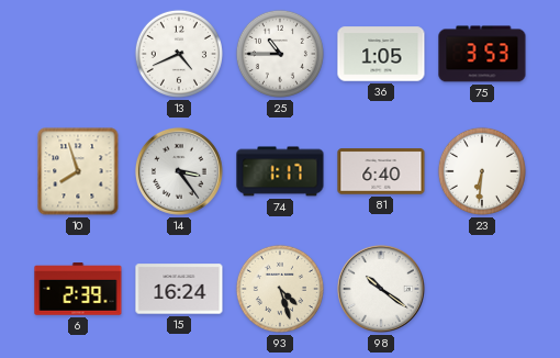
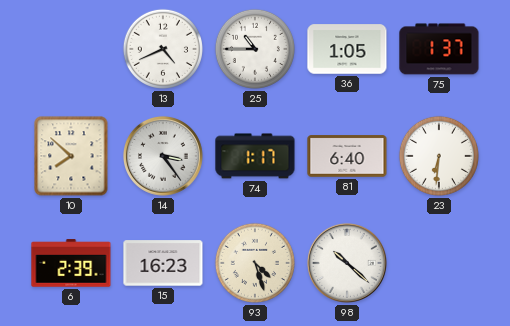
75: 3:53 -> 1:37 (439, 49)
10: 7:57 -> 7:52 (71, 156)
15: 16:24 -> 16:23 (163, 263)
98: 10:21 -> 10:22 (347, 263)
